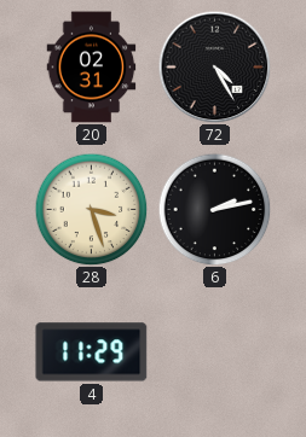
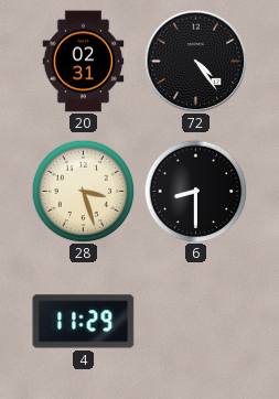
72: 4:25 -> 4:24 (195, 61)
6: 2:13 -> 8:30 (195, 191)
